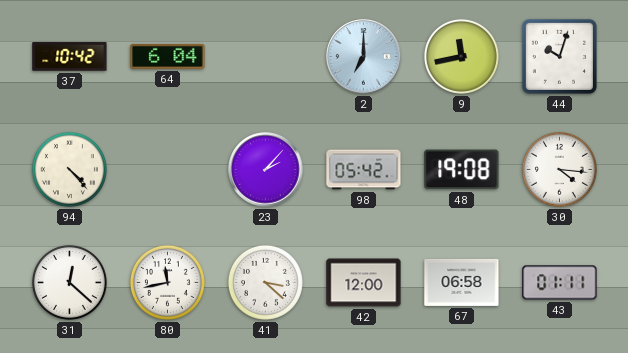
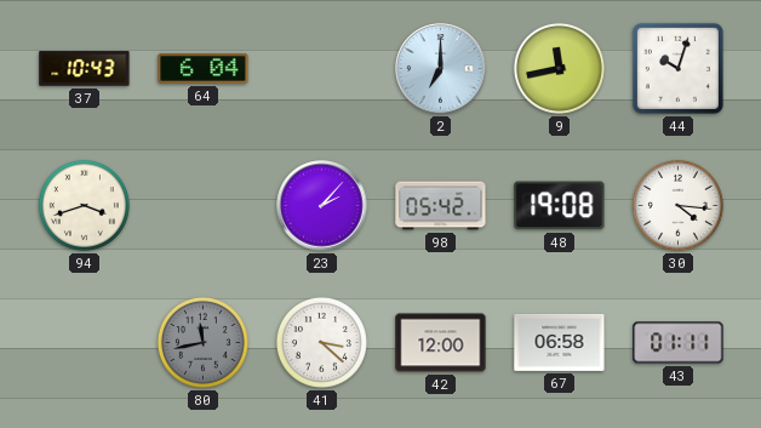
37: 10:42 -> 10:43 (85, 69)
94: 4:23 -> 3:42 (84, 205)
31: 12:22 -> none (69, 282)
80 dial: white -> grey (202, 342)
